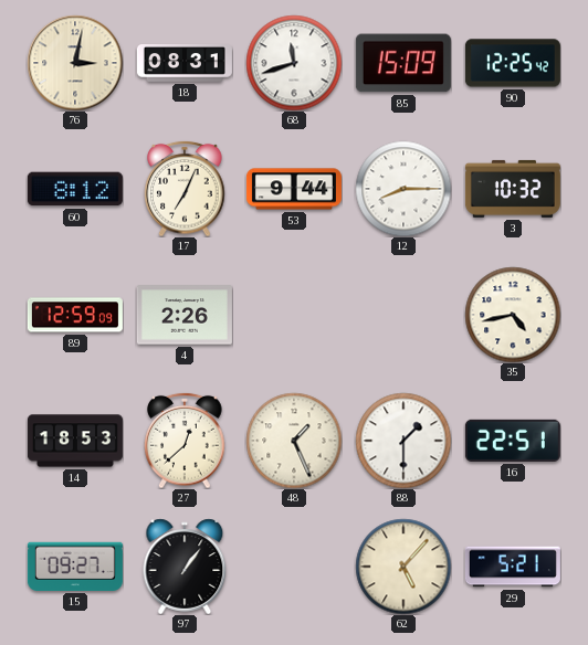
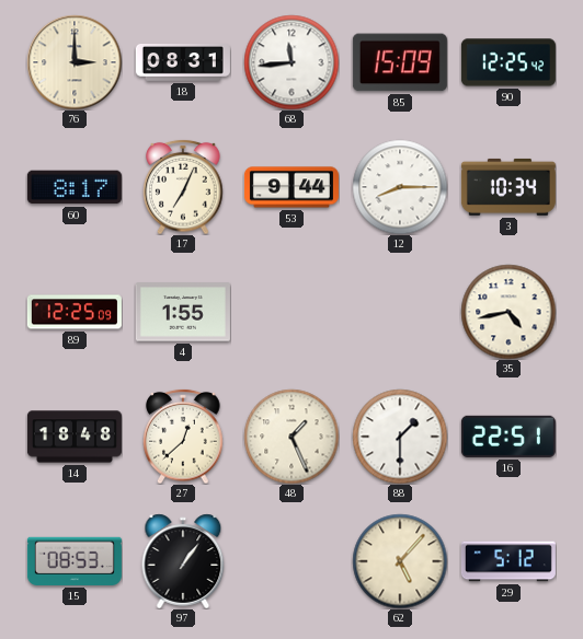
76: 3:02 -> 3:00 (75, 62)
68: 11:42 -> 11:44 (291, 62)
60: 8:12 -> 8:17 (75, 187)
3: 10:32 -> 10:34 (508, 187)
89: 12:59 -> 12:25 (75, 312)
4: 2:26 -> 1:55 (183, 312)
14: 18:53 -> 18:48 (75, 437)
15: 09:27 -> 08:53 (75, 561)
29: 5:21 -> 5:12 (508, 561)
